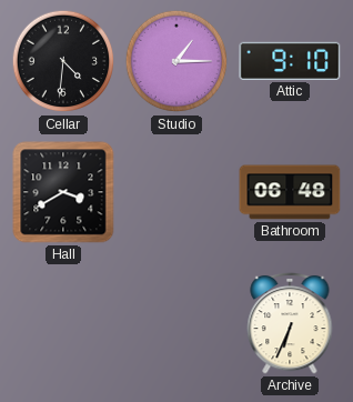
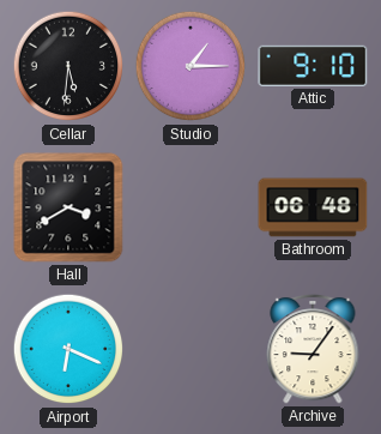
Cellar: 4:31 -> 5:31 (68, 66)
Airport: none -> 6:19 (68, 349)
Archive: 6:34 -> 9:06 (313, 349)
